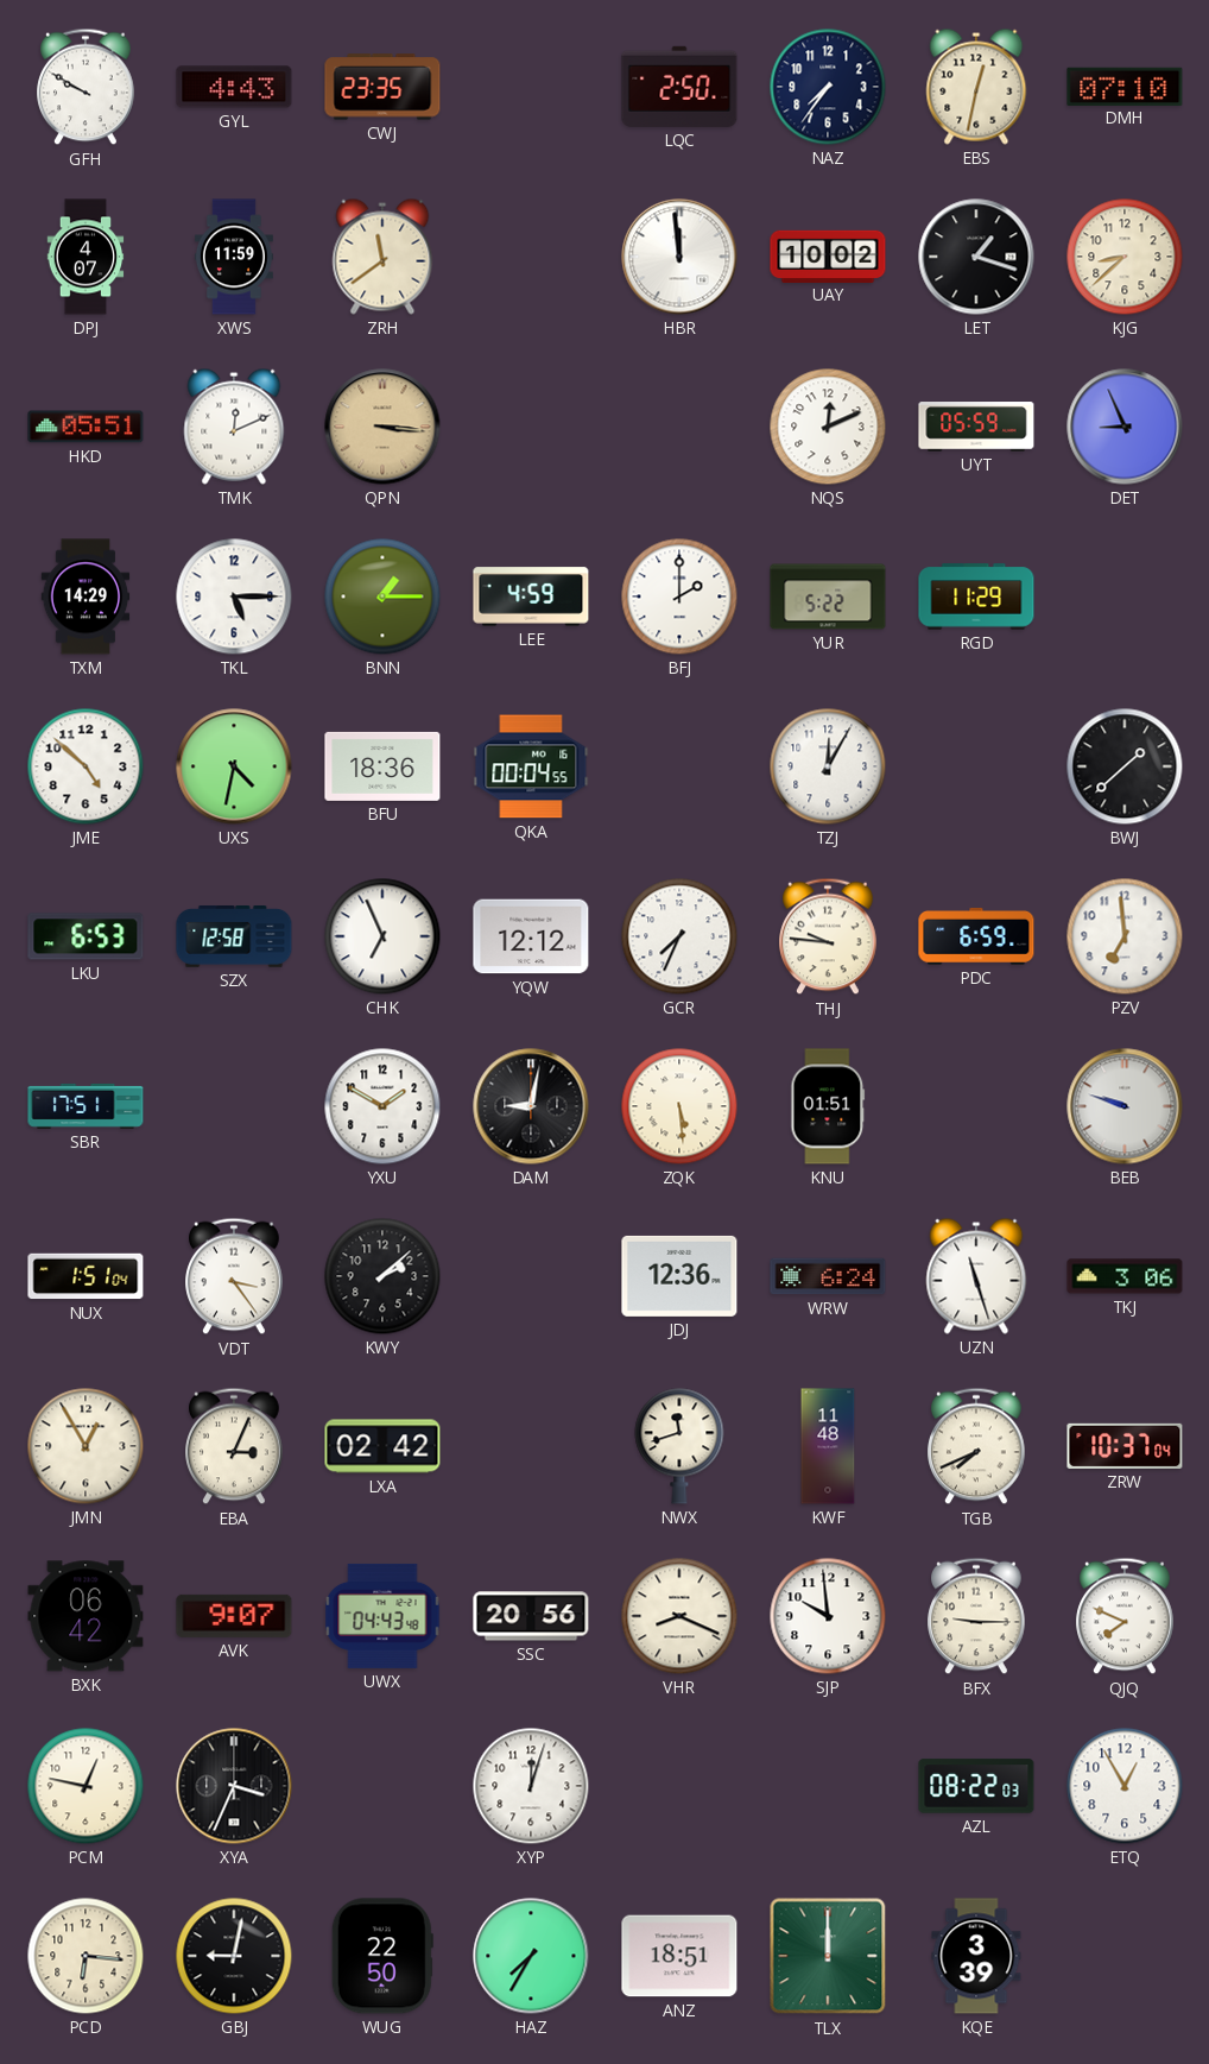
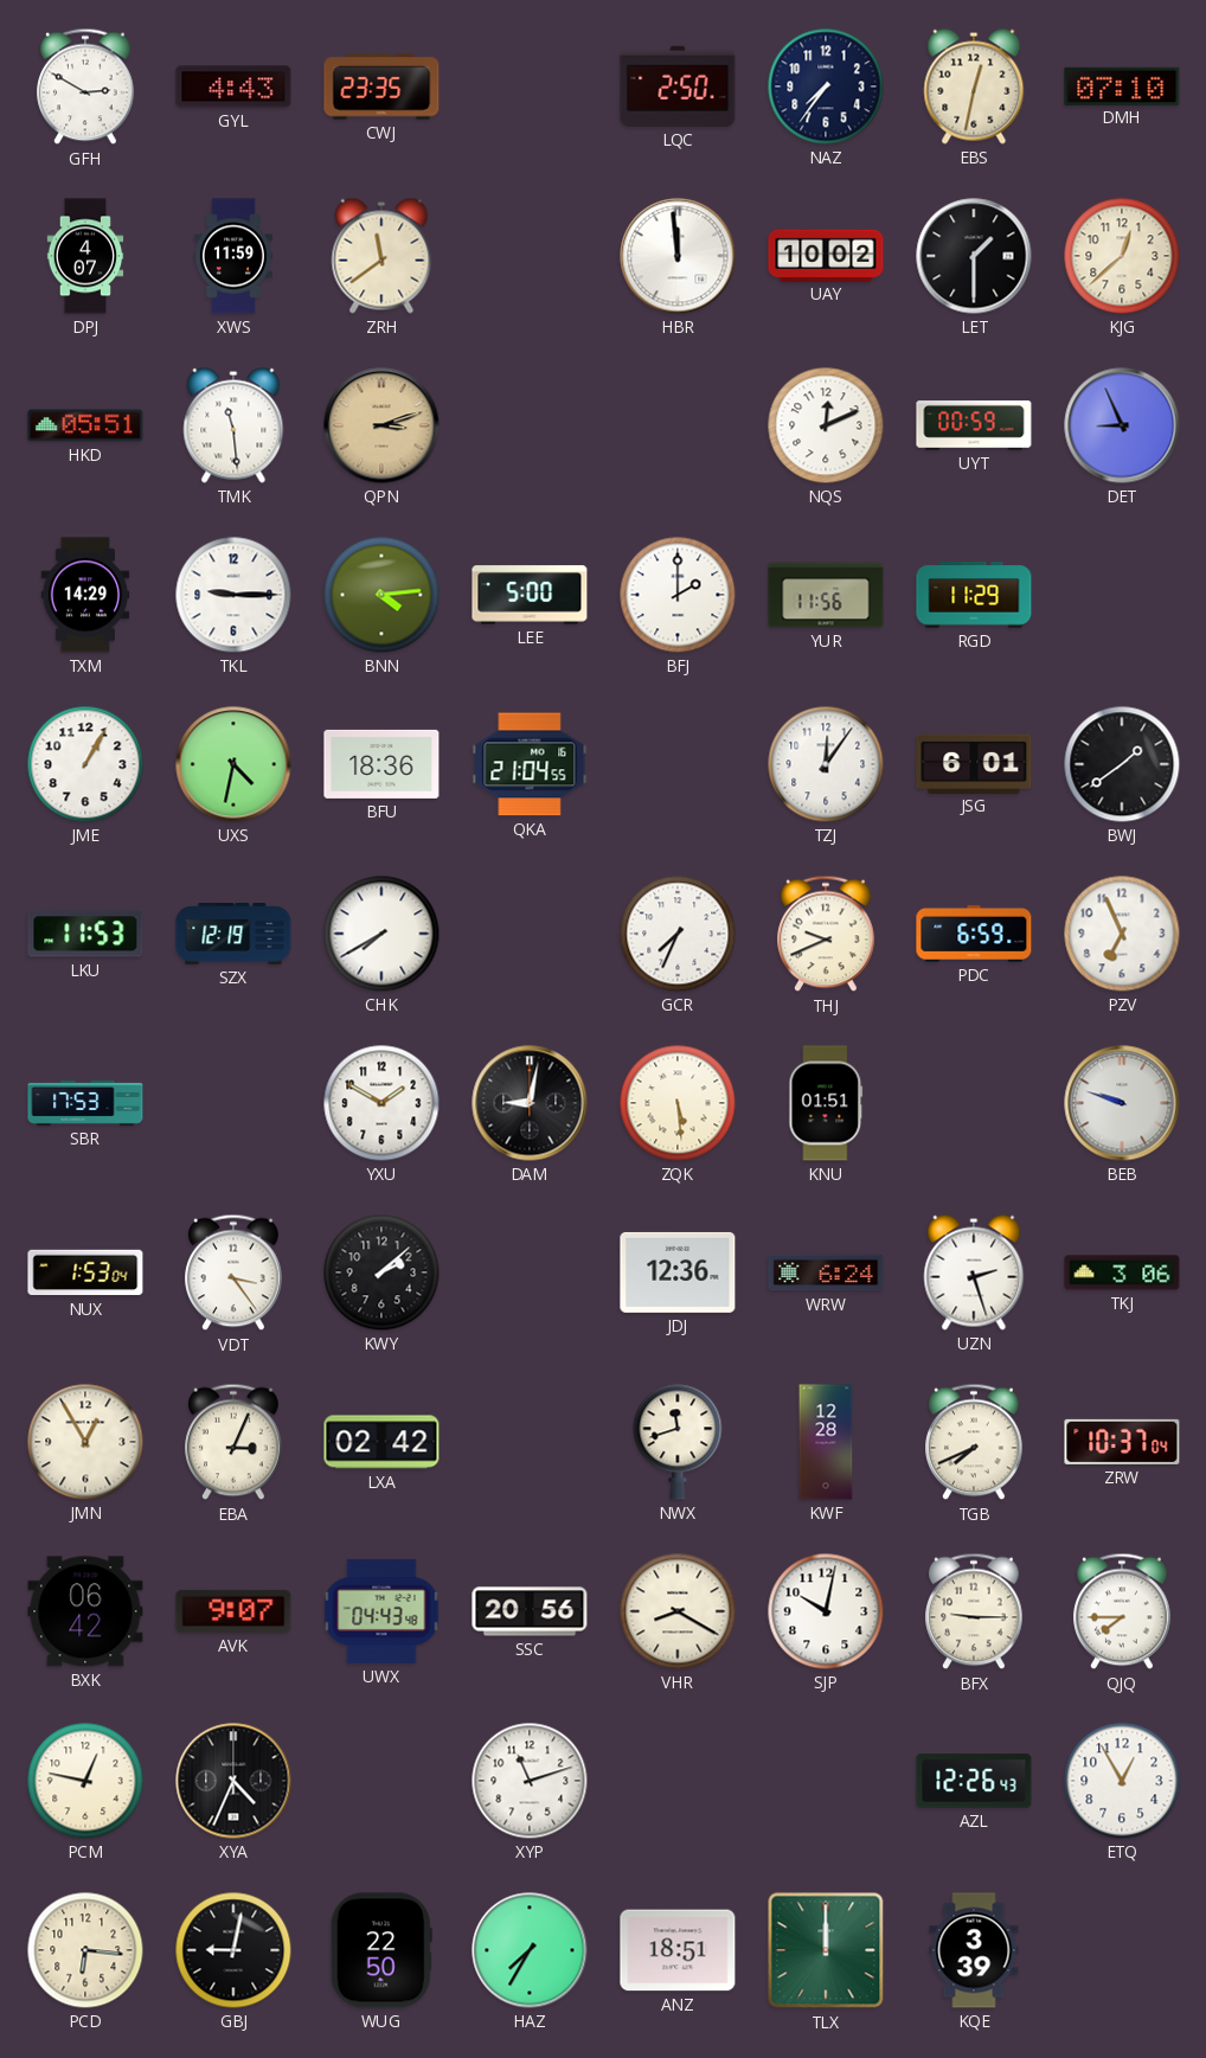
GFH: 9:50 -> 2:50 (85, 86)
LET: 1:18 -> 1:30 (974, 256)
KJG: 8:38 -> 12:38 (1122, 256)
TMK: 12:11 -> 11:29 (233, 425)
QPN: 3:16 -> 3:12 (381, 425)
UYT: 05:59 -> 00:59 (974, 425)
TKL: 5:15 -> 9:15 (233, 595)
BNN: 1:15 -> 4:14 (381, 595)
LEE: 4:59 -> 5:00 (530, 595)
YUR: 5:22 -> 11:56 (826, 595)
JME: 4:52 -> 1:05 (85, 764)
QKA: 00:04 -> 21:04 (530, 764)
TZJ: 12:05 -> 12:06 (826, 764)
JSG: none -> 6:01 (974, 763)
BWJ: 1:38 -> 1:39 (1122, 764)
LKU: 6:53 -> 11:53 (85, 934)
SZX: 12:58 -> 12:19 (233, 935)
CHK: 6:56 -> 7:40 (381, 934)
YQW: 12:12 -> none (531, 936)
THJ: 9:46 -> 9:41 (826, 934)
PZV: 6:59 -> 6:56 (1122, 934)
SBR: 17:51 -> 17:53 (85, 1103)
NUX: 1:51 -> 1:53 (85, 1272)
UZN: 11:27 -> 2:27 (974, 1272)
KWF: 11:48 -> 12:28 (826, 1442)
VHR: 8:19 -> 8:20 (678, 1611)
SJP: 9:59 -> 10:02 (826, 1611)
QJQ: 7:49 -> 7:45 (1122, 1611)
XYA: 3:34 -> 4:34 (233, 1781)
XYP: 12:03 -> 11:12 (530, 1781)
AZL: 08:22 -> 12:26 (974, 1781)
